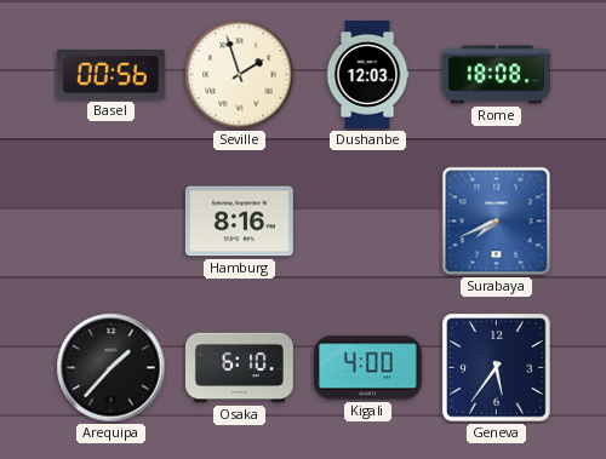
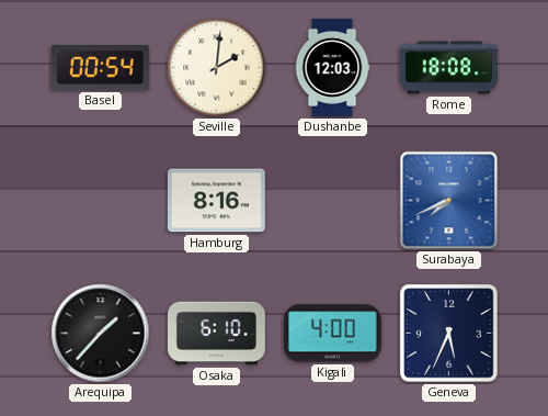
Basel: 00:56 -> 00:54 (100, 68)
Seville: 1:57 -> 2:01 (217, 68)
Geneva: 5:36 -> 5:34 (449, 334)
